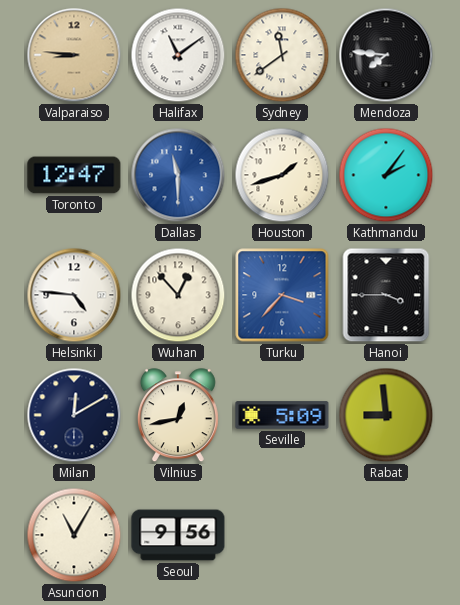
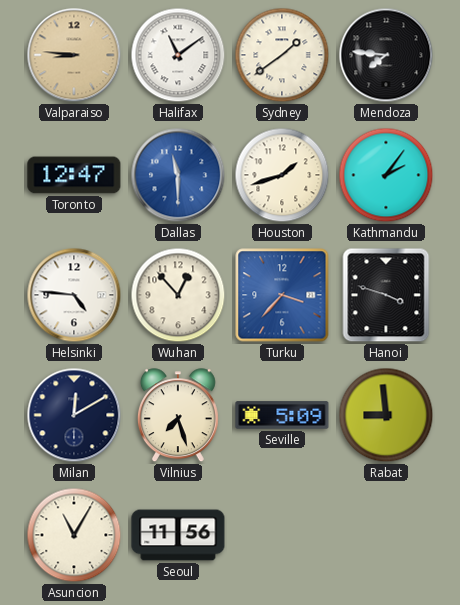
Sydney: 11:39 -> 1:39 (282, 55)
Hanoi: 3:45 -> 3:48 (386, 295)
Vilnius: 12:43 -> 7:27 (178, 416)
Seoul: 9:56 -> 11:56 (178, 535)
